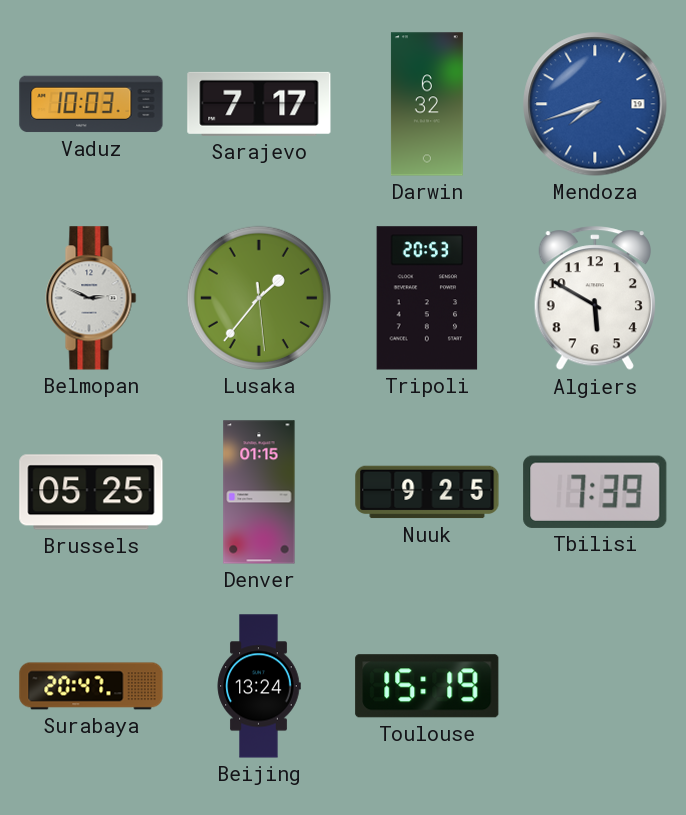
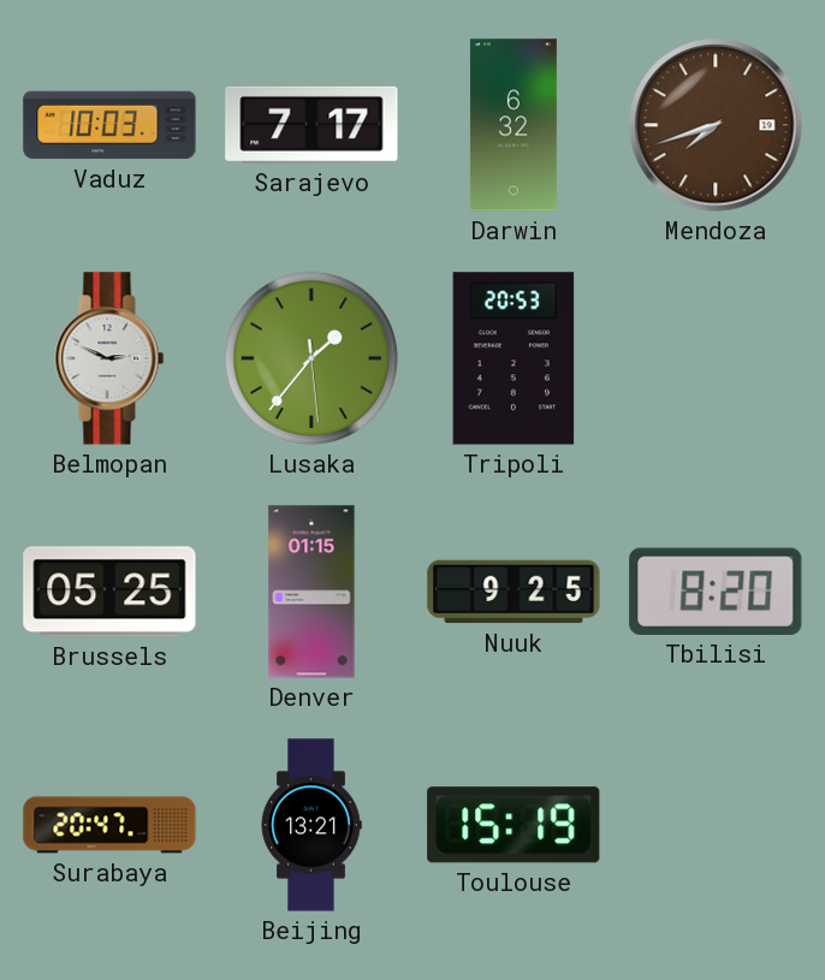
Mendoza dial: blue -> brown (716, 125)
Algiers: 5:50 -> none (595, 299)
Tbilisi: 7:39 -> 8:20 (716, 592)
Beijing: 13:24 -> 13:21 (311, 825)
